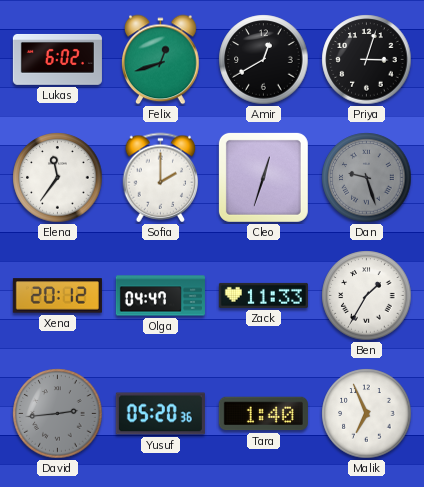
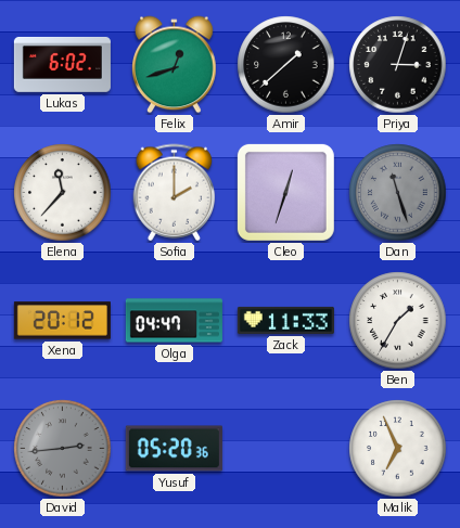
Amir: 12:40 -> 1:38 (286, 65)
Elena: 11:36 -> 11:37 (63, 193)
Dan: 9:27 -> 11:27 (398, 193)
Tara: 1:40 -> none (263, 414)
